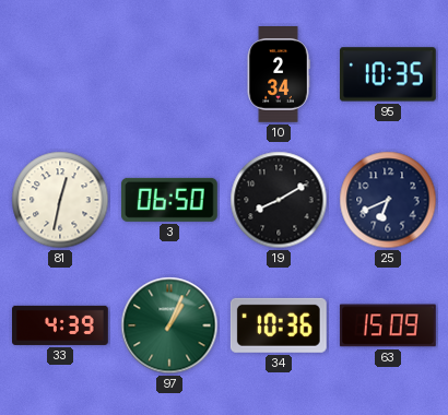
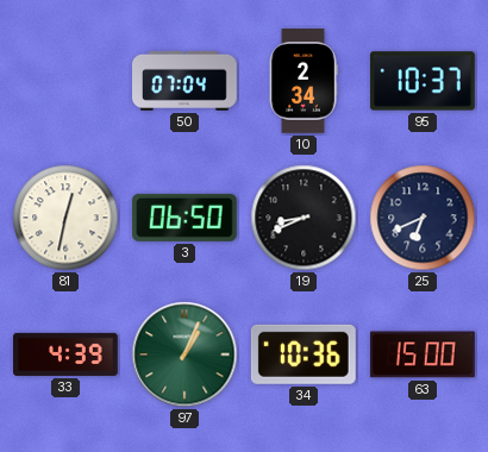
50: none -> 07:04 (186, 81)
95: 10:35 -> 10:37 (423, 81)
19: 8:10 -> 8:41 (304, 218)
63: 15:09 -> 15:00 (423, 354)
